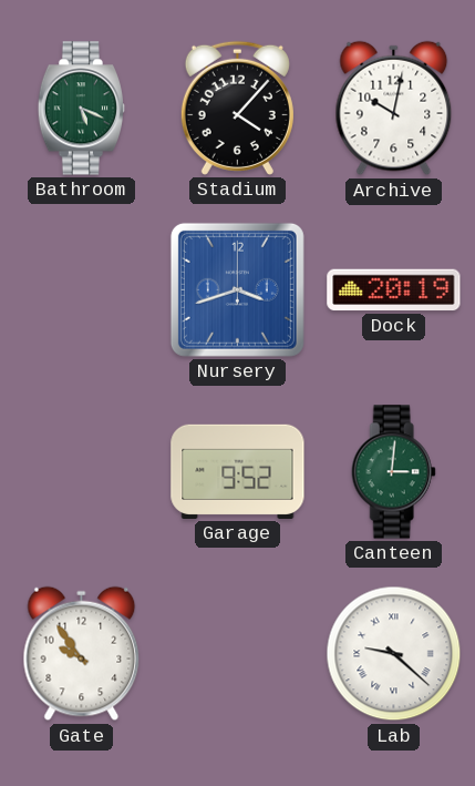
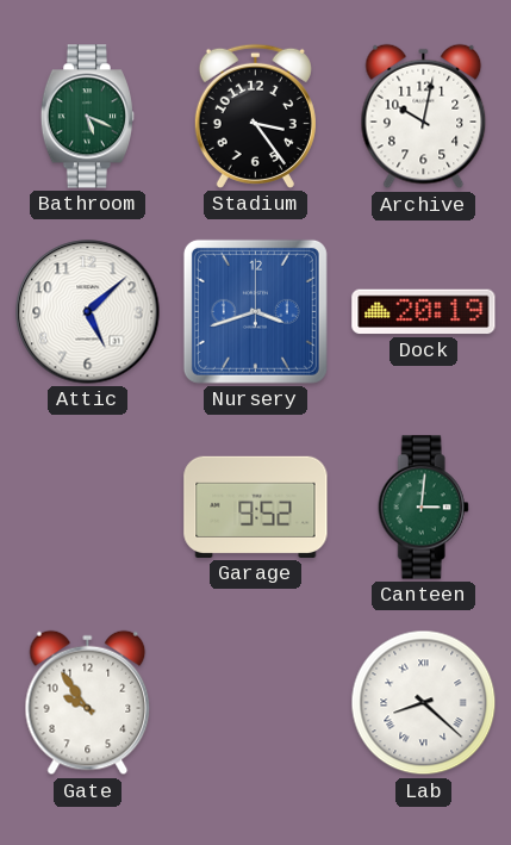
Stadium: 4:07 -> 3:24 (255, 116)
Attic: none -> 5:08 (88, 312)
Lab: 9:22 -> 8:22 (424, 703)
